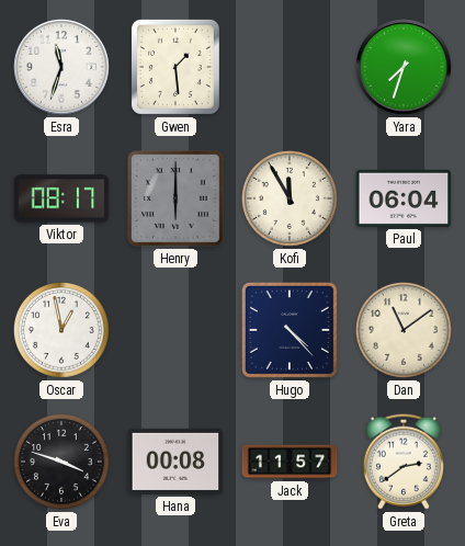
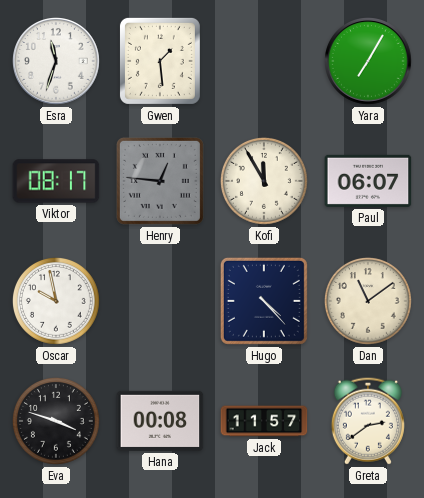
Yara: 7:33 -> 7:05 (369, 62)
Henry: 6:00 -> 12:46 (160, 181)
Paul: 06:04 -> 06:07 (368, 181)
Oscar: 12:58 -> 9:58 (56, 301)
